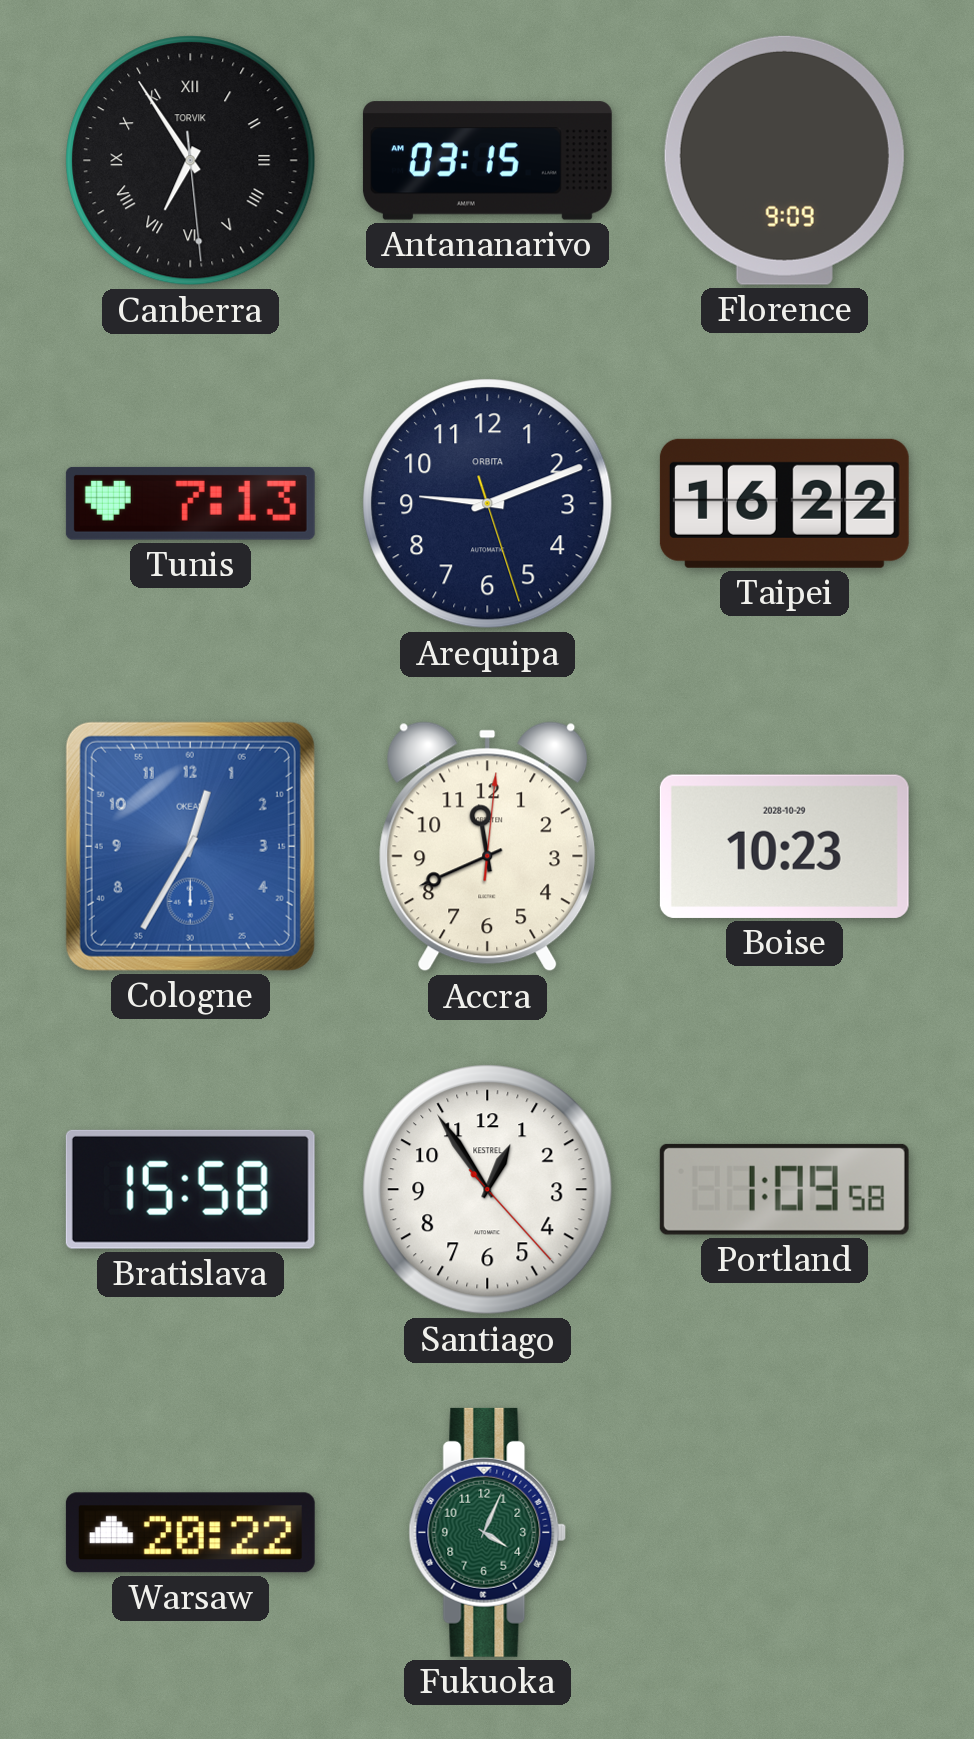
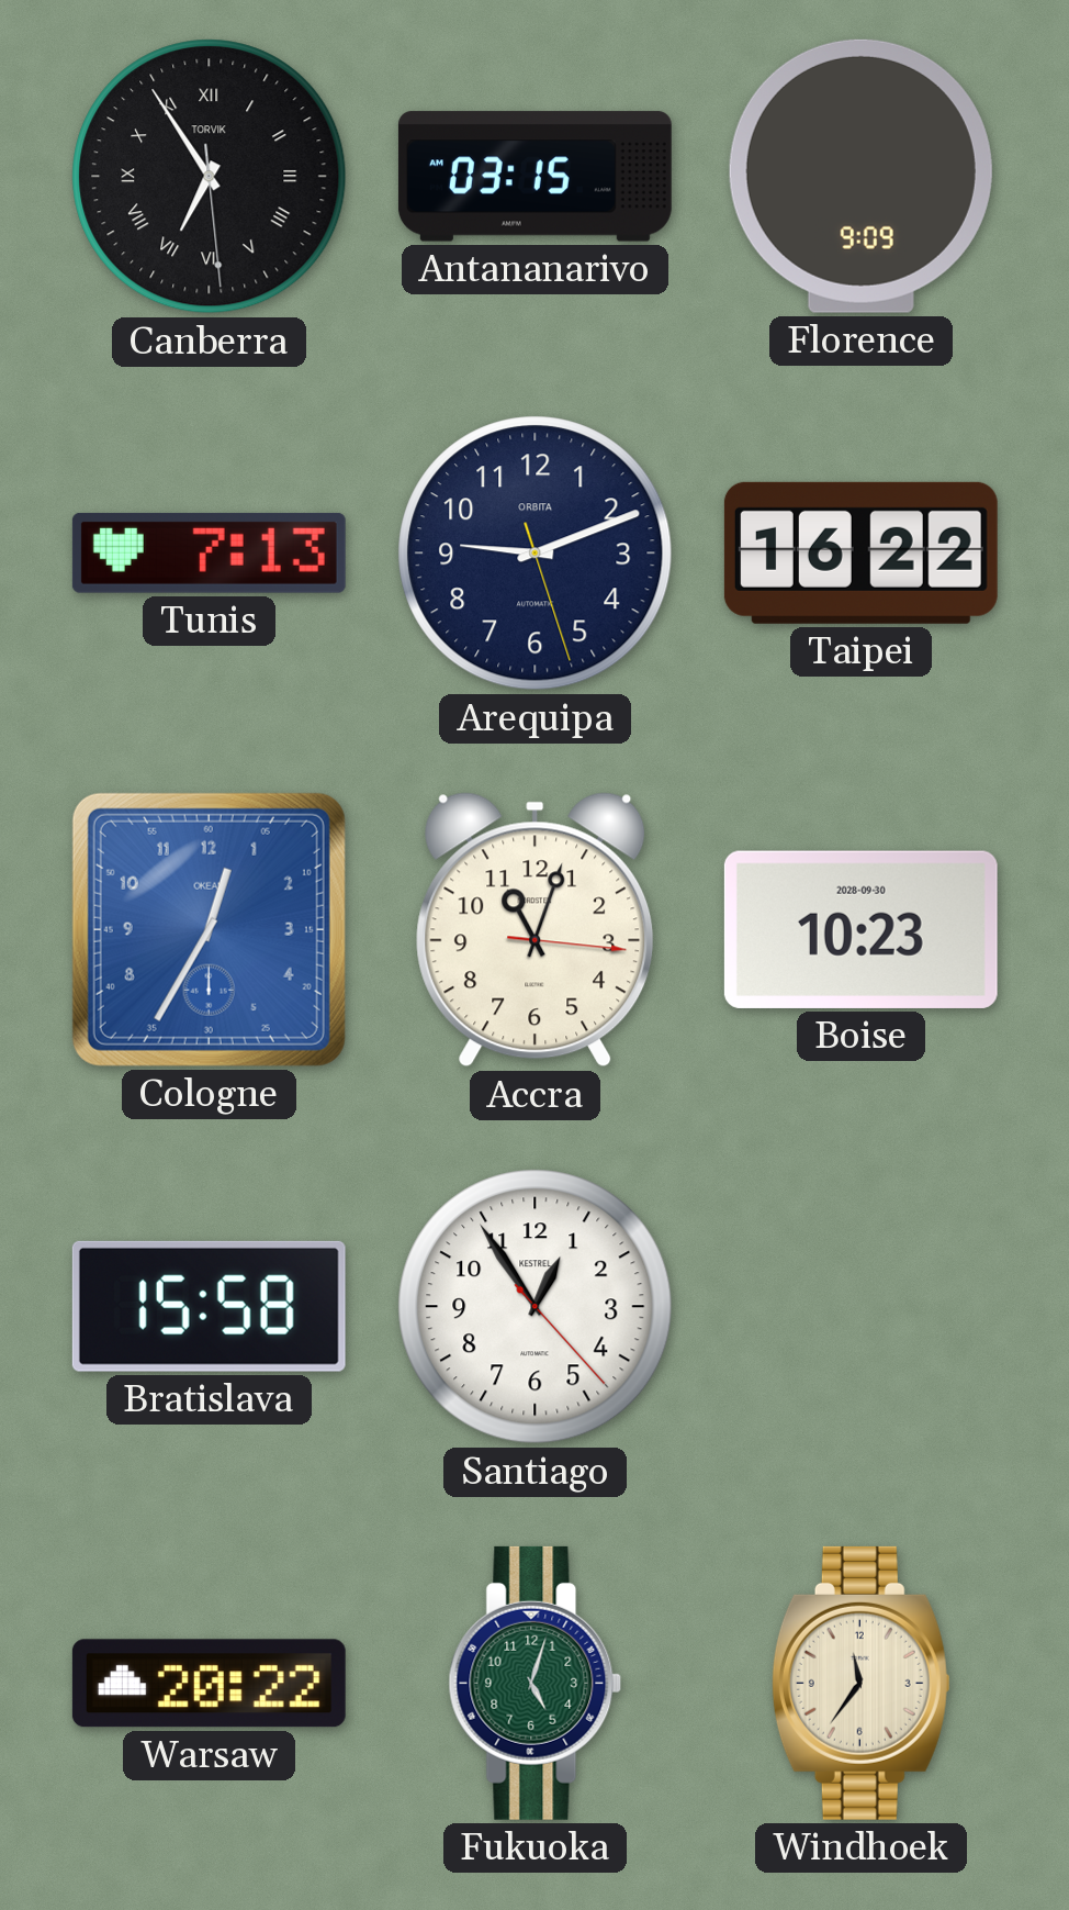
Accra: 11:41 -> 11:03 (536, 930)
Boise date: 2028-10-29 -> 2028-09-30 (860, 929)
Portland: 1:09 -> none (784, 1189)
Fukuoka: 4:04 -> 5:03 (536, 1683)
Windhoek: none -> 11:36 (860, 1683)
